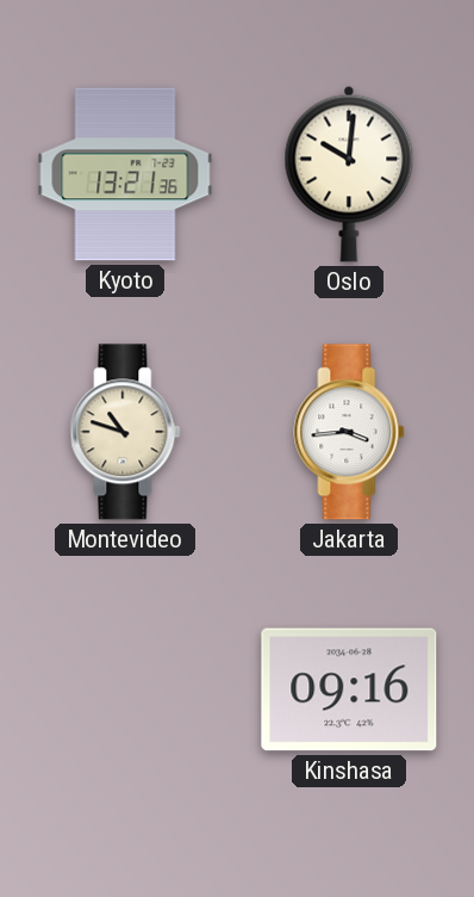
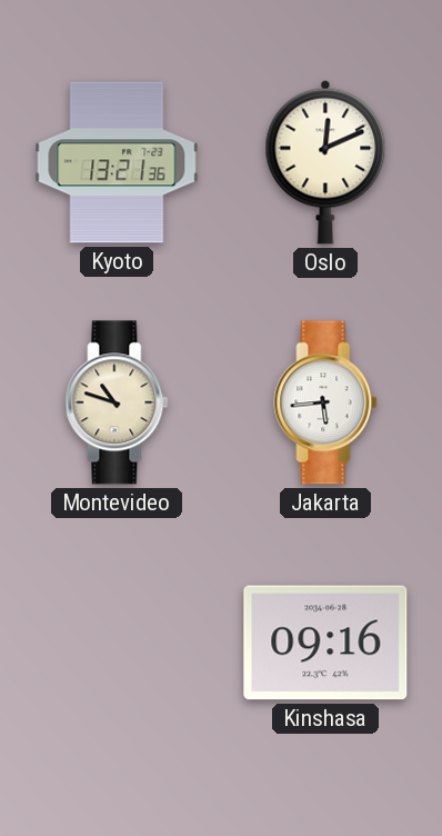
Oslo: 10:01 -> 12:11 (325, 162)
Jakarta: 3:44 -> 5:44 (325, 402)
